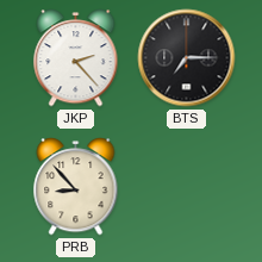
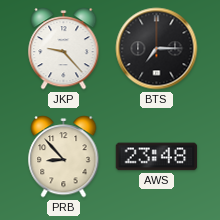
JKP: 2:23 -> 9:23 (64, 49)
AWS: none -> 23:48 (157, 157)
